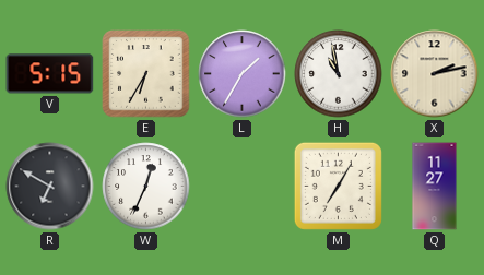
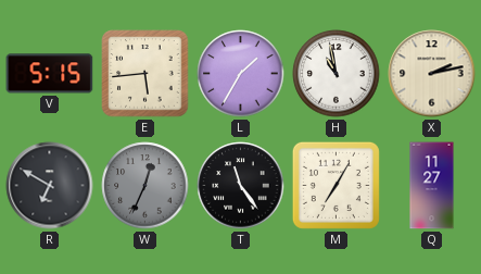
E: 6:35 -> 5:44 (145, 74)
W dial: white -> grey (145, 186)
T: none -> 11:24 (241, 186)
